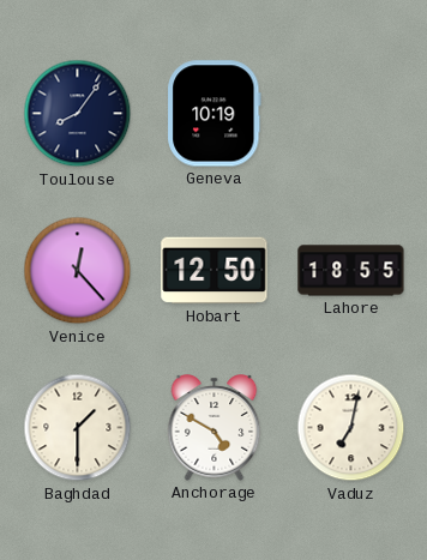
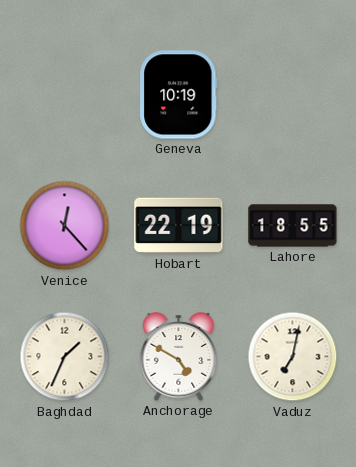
Toulouse: 8:06 -> none (78, 114)
Hobart: 12:50 -> 22:19 (179, 226)
Baghdad: 1:30 -> 1:34 (65, 357)
